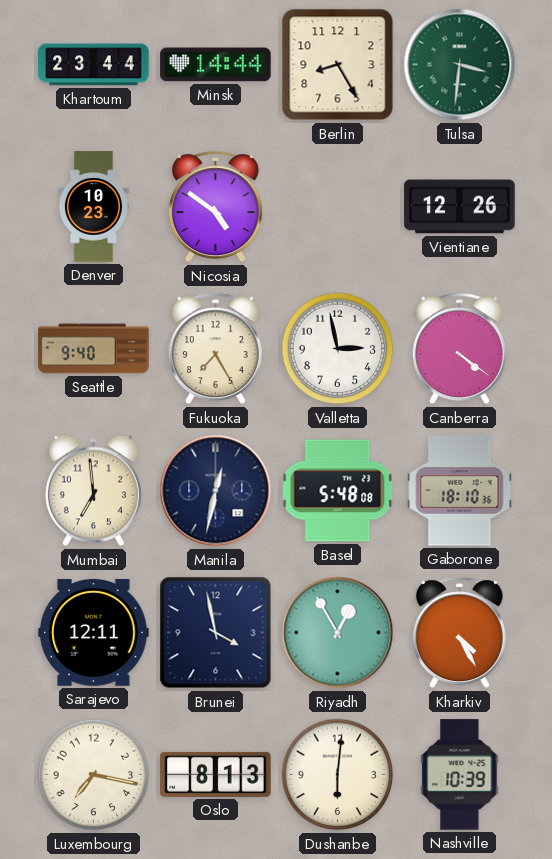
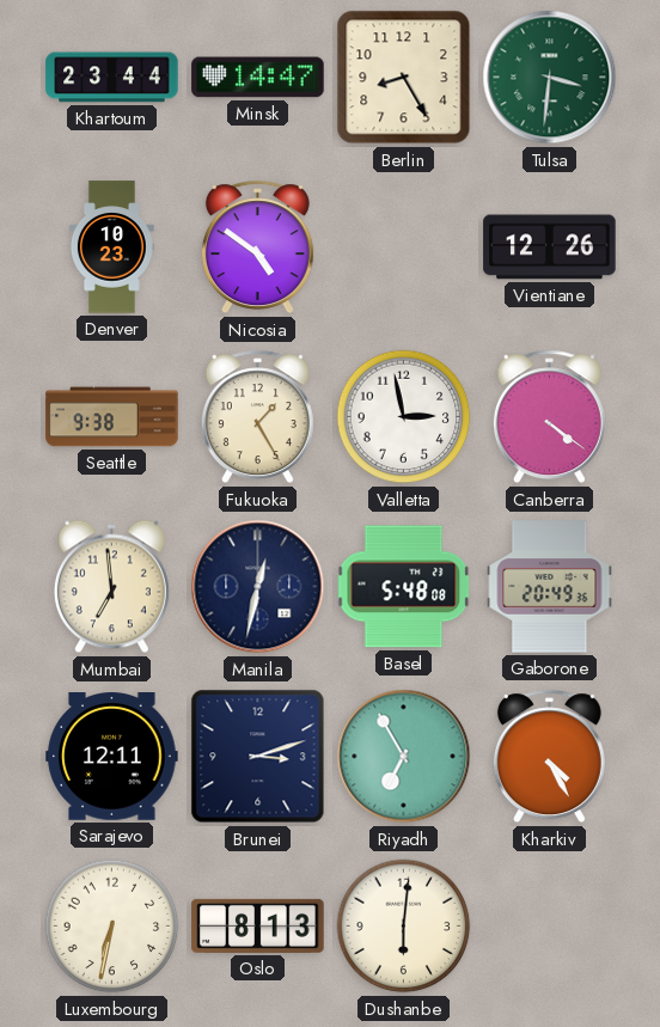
Minsk: 14:44 -> 14:47 (258, 78)
Seattle: 9:40 -> 9:38 (112, 417)
Fukuoka: 7:25 -> 1:25 (257, 417)
Gaborone: 18:10 -> 20:49 (550, 587)
Brunei: 3:58 -> 3:12 (258, 757)
Riyadh: 12:55 -> 6:55 (404, 757)
Luxembourg: 7:17 -> 6:32 (112, 927)
Nashville: 10:39 -> none (460, 775)
